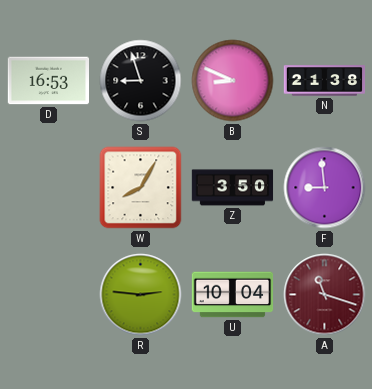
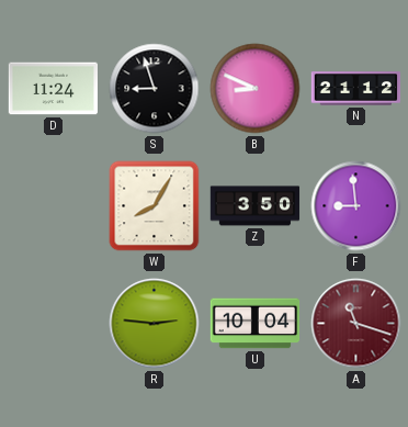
D: 16:53 -> 11:24 (53, 89)
N: 21:38 -> 21:12 (356, 89)
